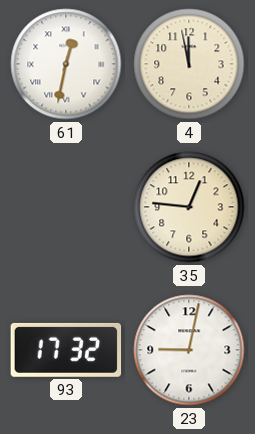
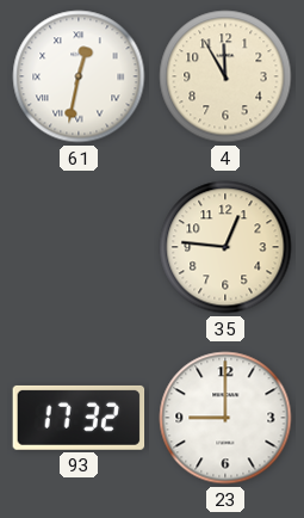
4: 11:58 -> 11:55 (225, 76)
23: 9:02 -> 9:00 (225, 418)
